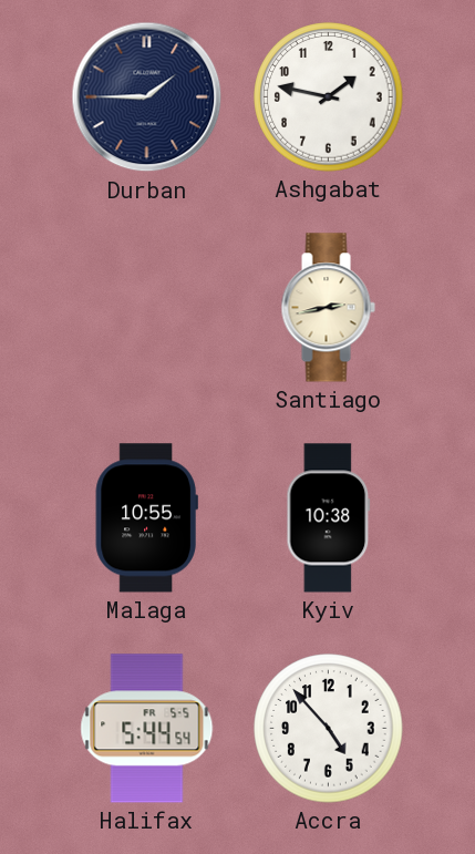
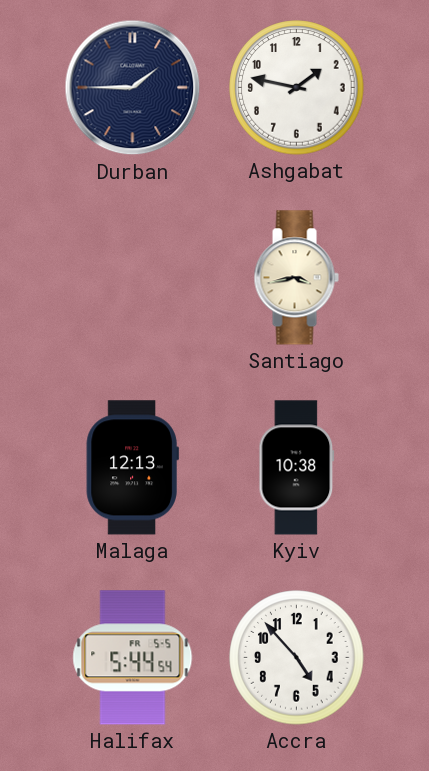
Santiago: 2:43 -> 3:43 (296, 278)
Malaga: 10:55 -> 12:13 (132, 468)
